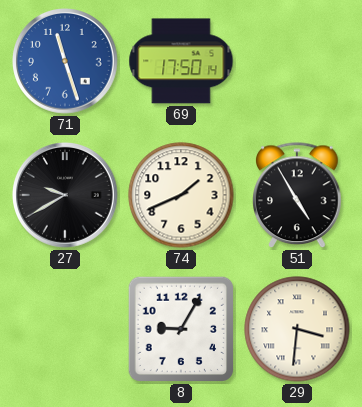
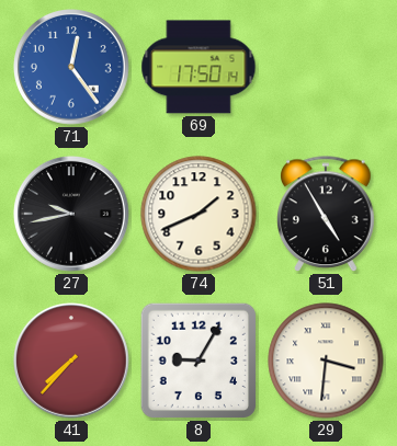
71: 11:27 -> 12:24 (72, 68)
27: 9:40 -> 9:43 (72, 215)
41: none -> 7:37 (72, 362)
